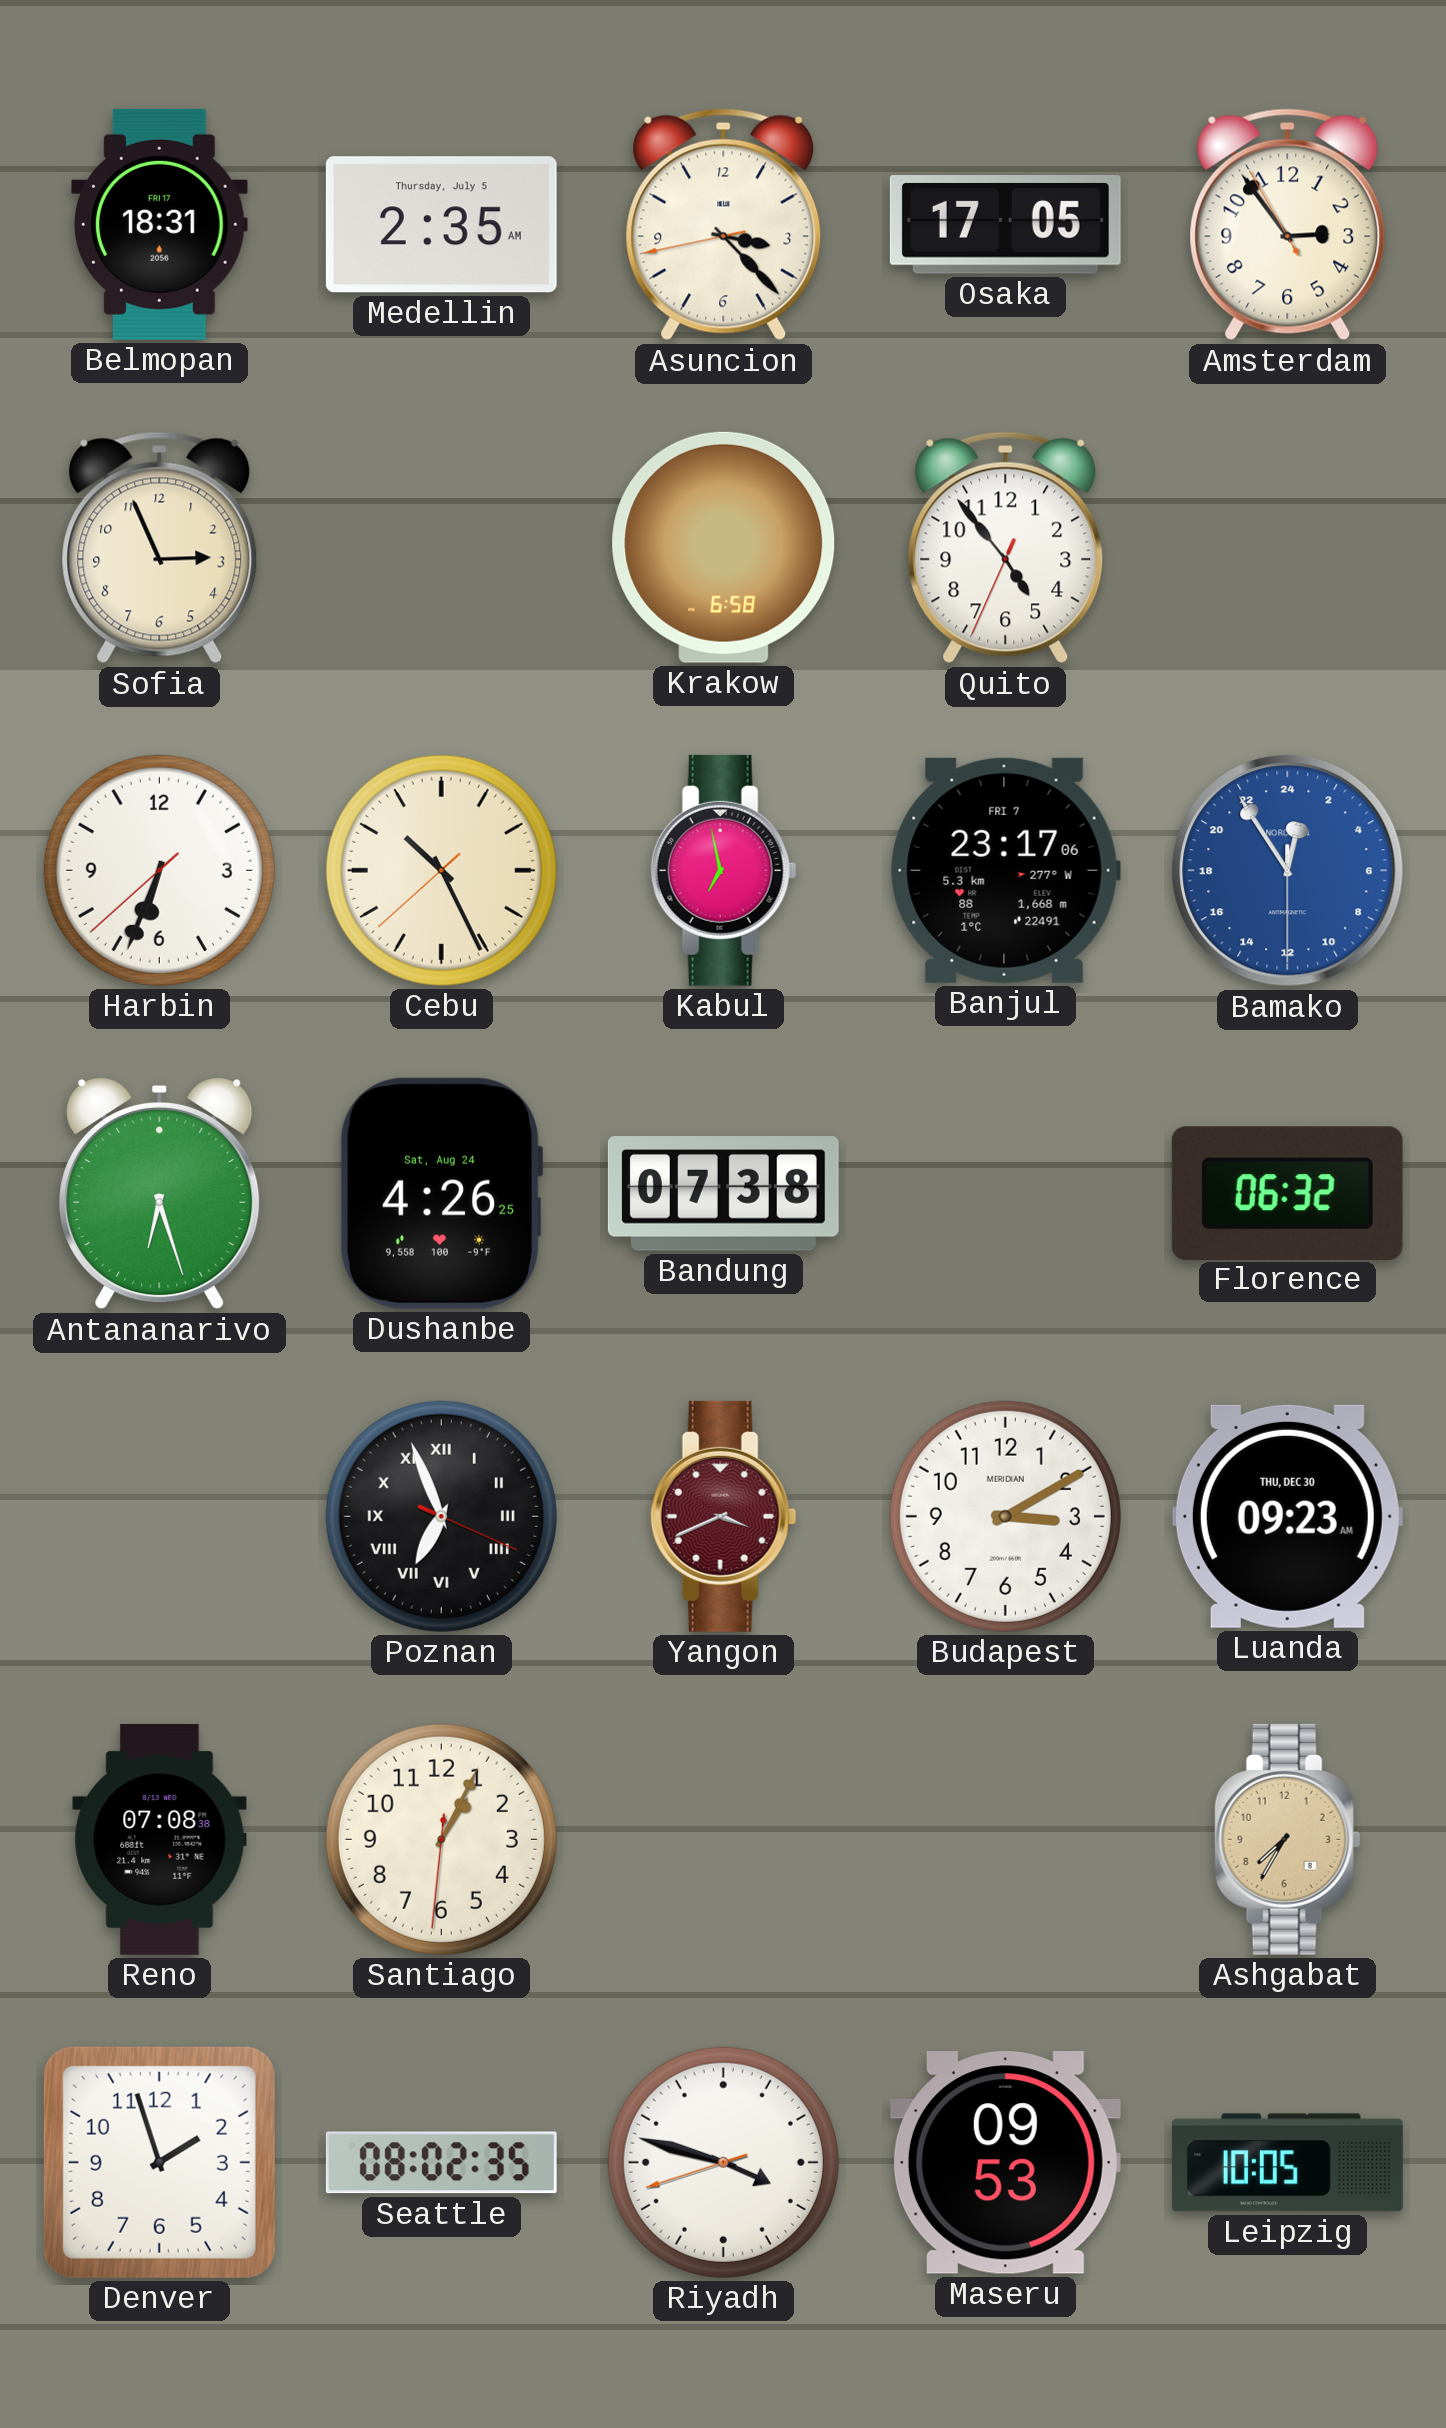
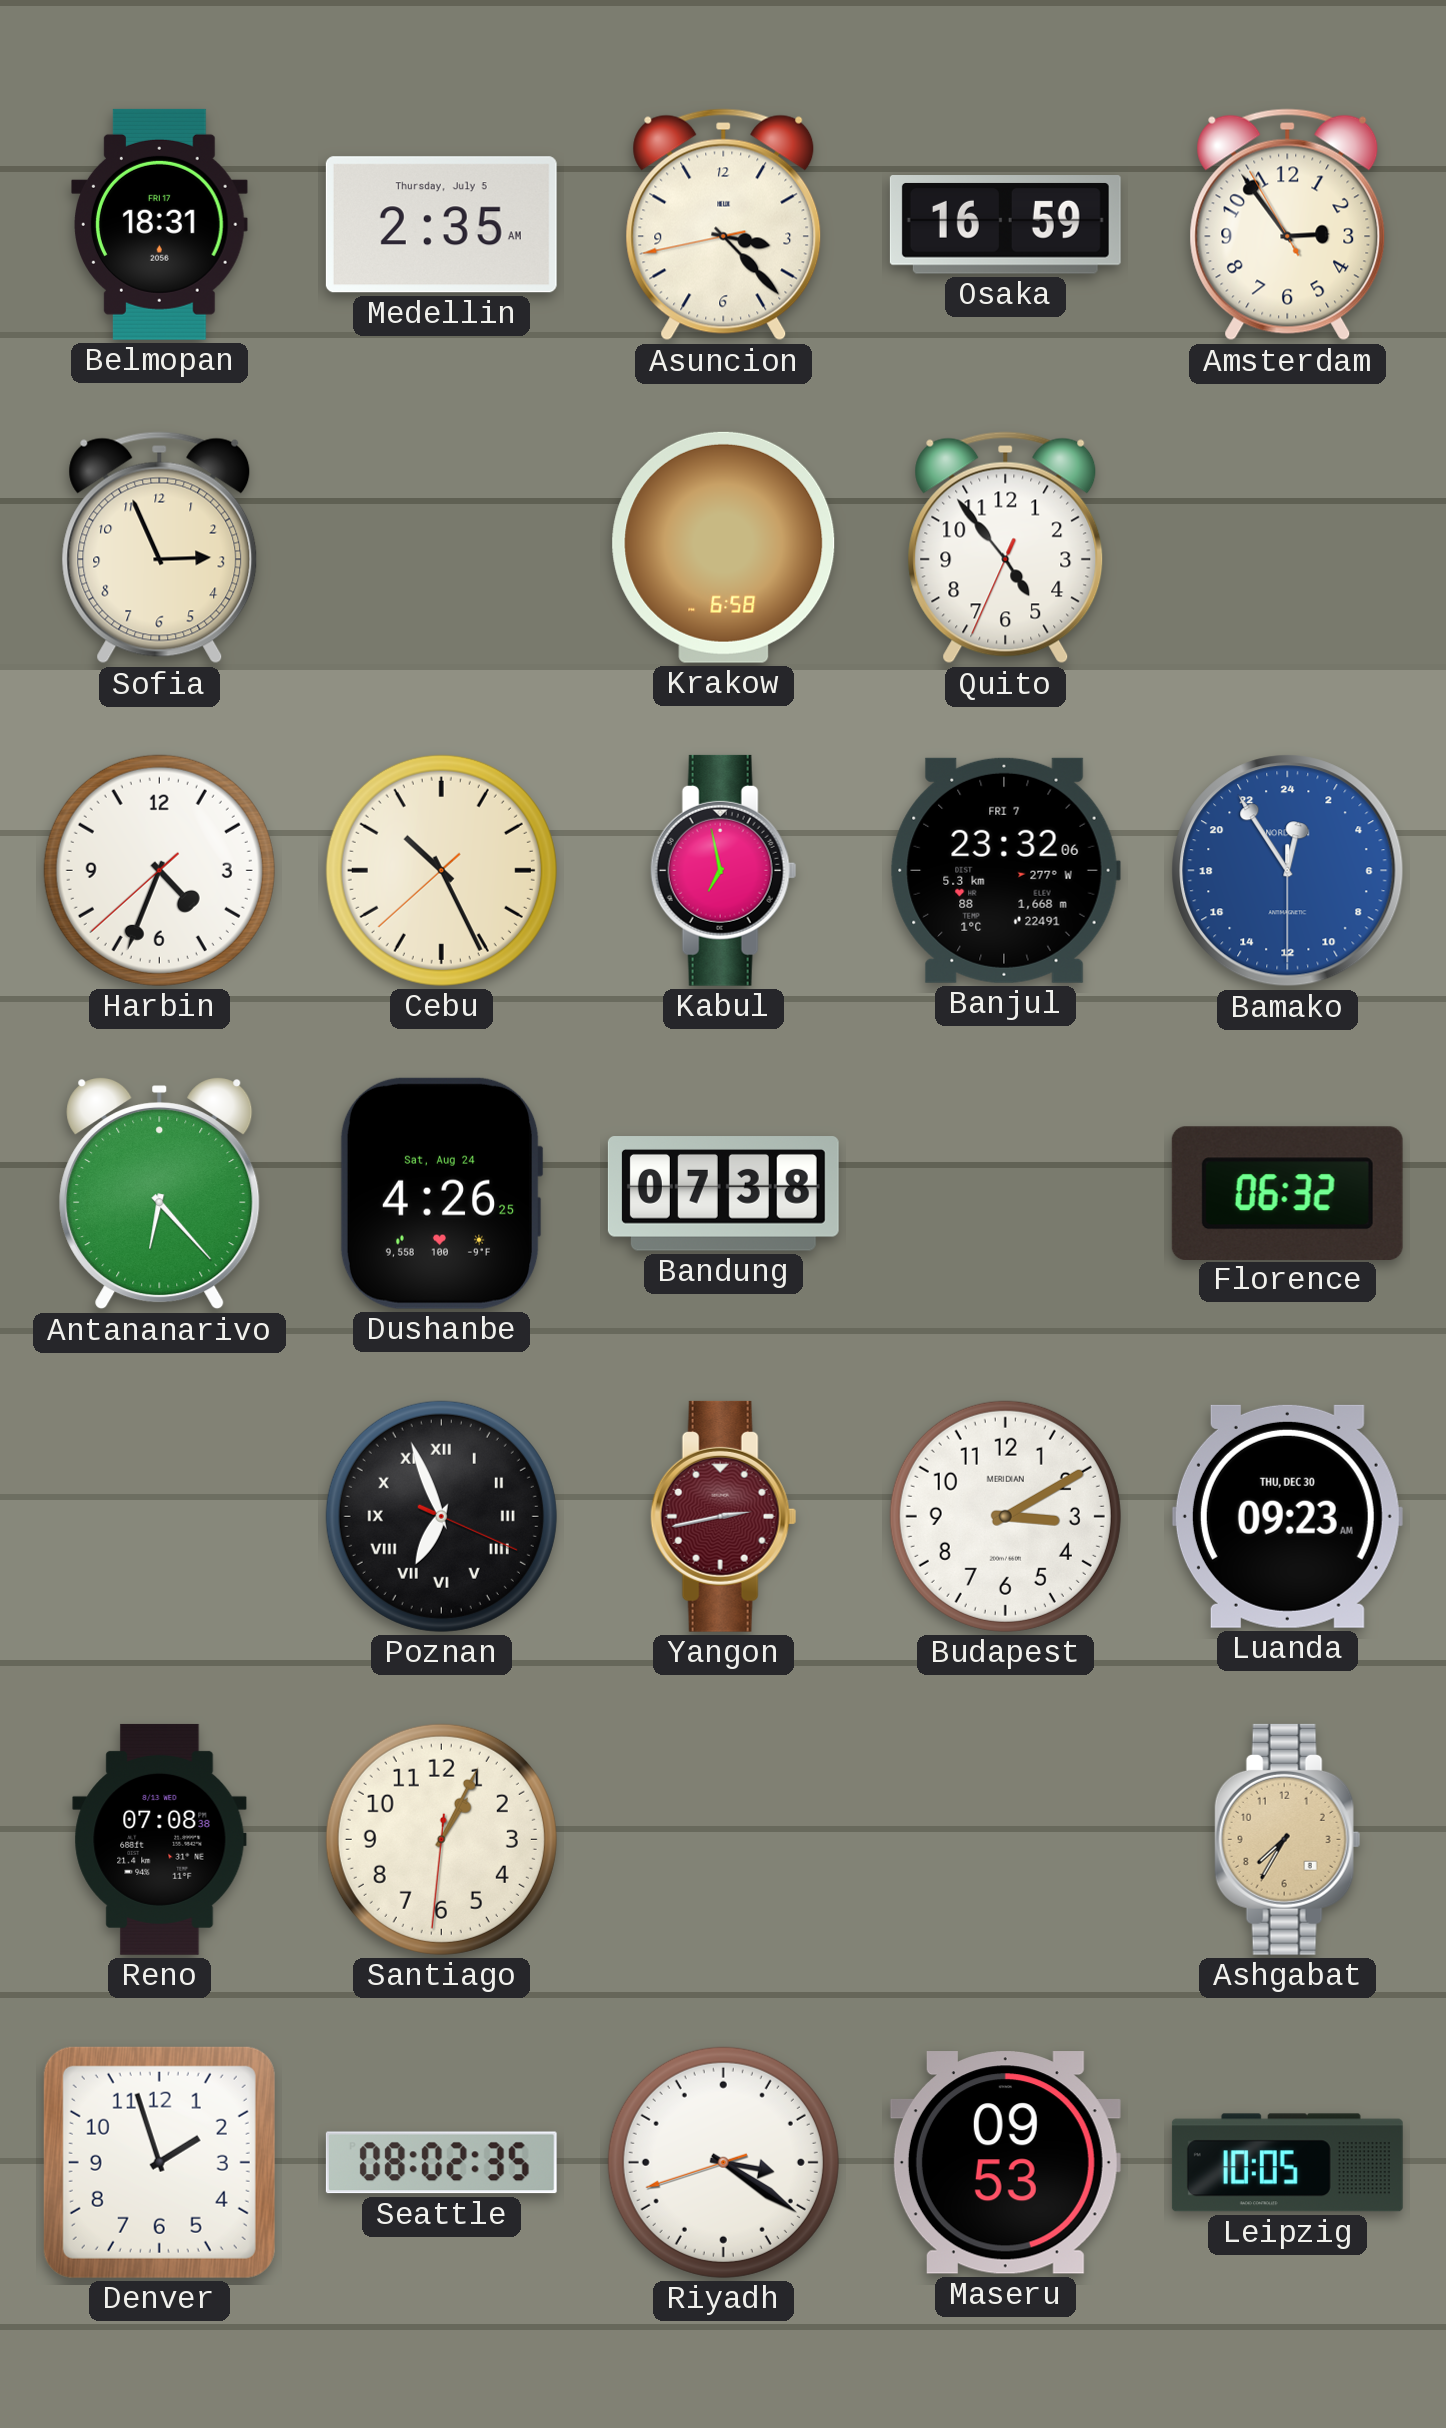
Osaka: 17:05 -> 16:59 (1005, 225)
Harbin: 6:33 -> 4:33 (159, 870)
Banjul: 23:17 -> 23:32 (1005, 870)
Antananarivo: 6:27 -> 6:23 (160, 1193)
Yangon: 3:41 -> 2:43 (724, 1516)
Riyadh: 3:47 -> 3:20 (723, 2162)
